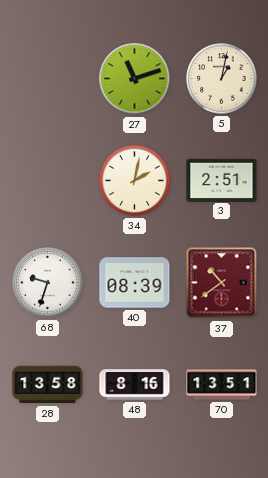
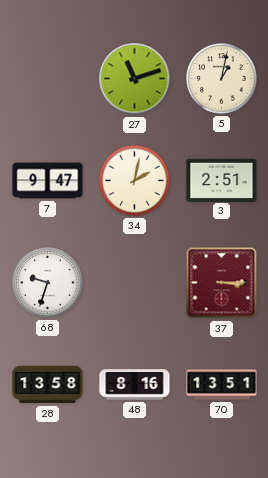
7: none -> 9:47 (48, 181)
40: 08:39 -> none (135, 283)
37: 10:39 -> 3:15 (222, 283)
